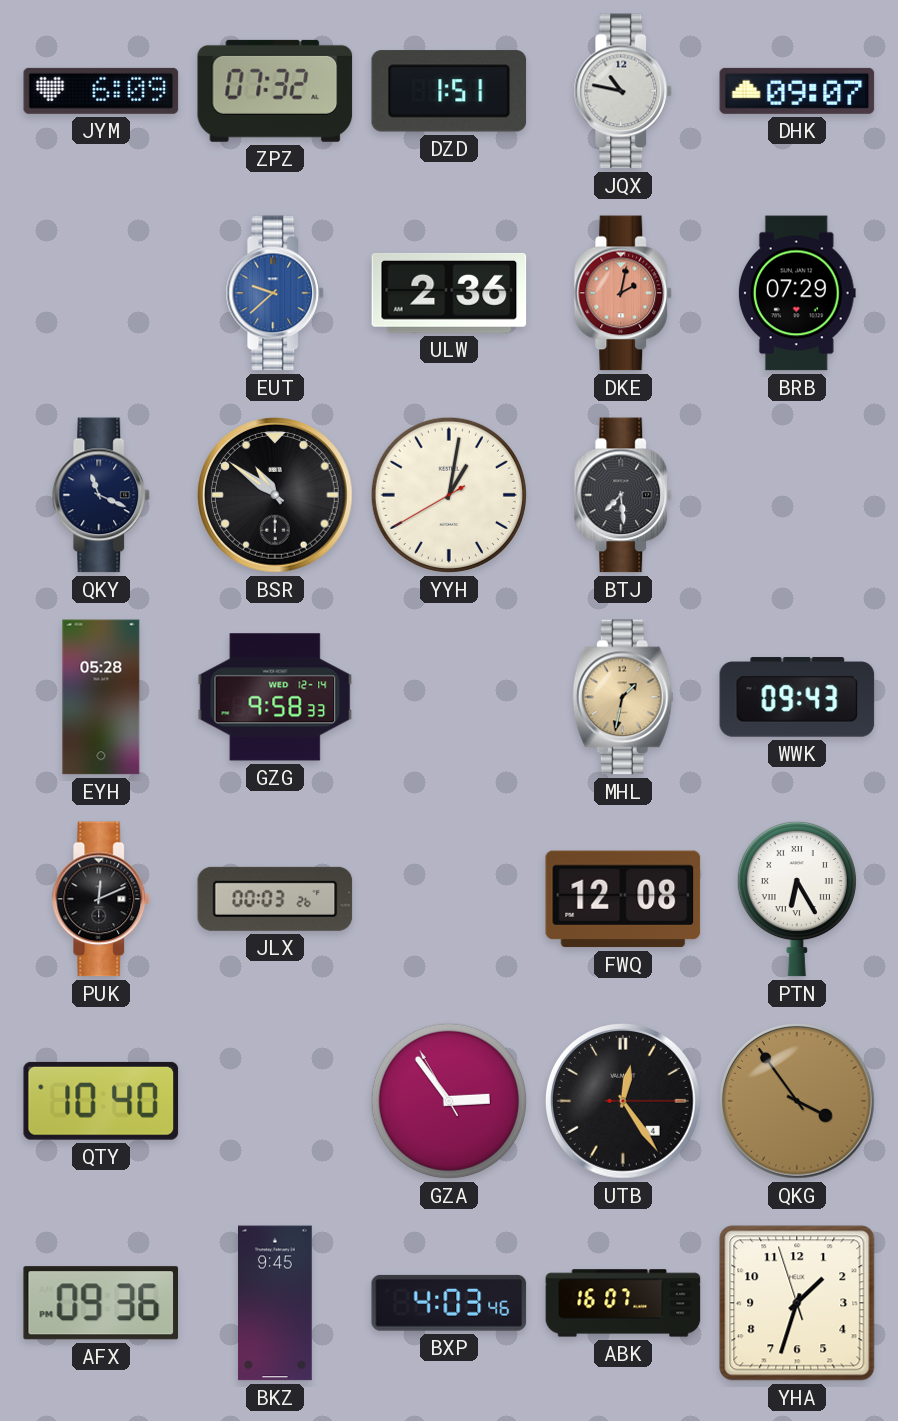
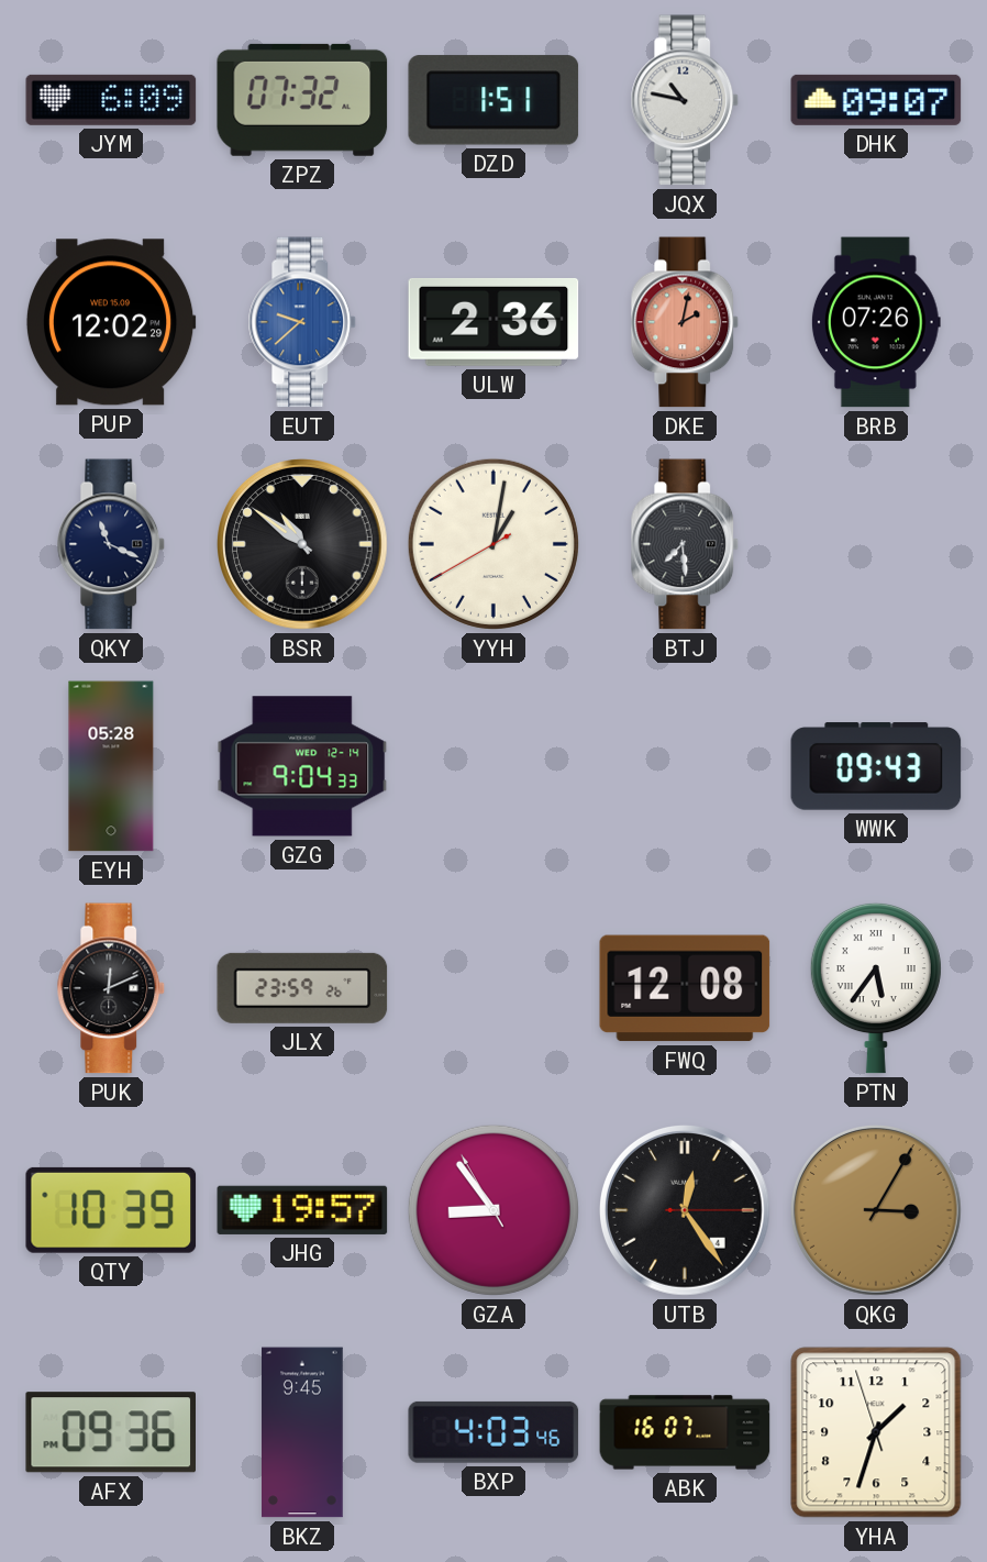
PUP: none -> 12:02 (111, 322)
BRB: 07:29 -> 07:26 (876, 322)
GZG: 9:58 -> 9:04 (302, 766)
MHL: 1:32 -> none (623, 697)
JLX: 00:03 -> 23:59 (302, 988)
PTN: 6:25 -> 5:36 (876, 988)
QTY: 10:40 -> 10:39 (111, 1210)
JHG: none -> 19:57 (302, 1210)
GZA: 2:53 -> 8:53 (493, 1210)
QKG: 3:54 -> 3:05 (877, 1211)
